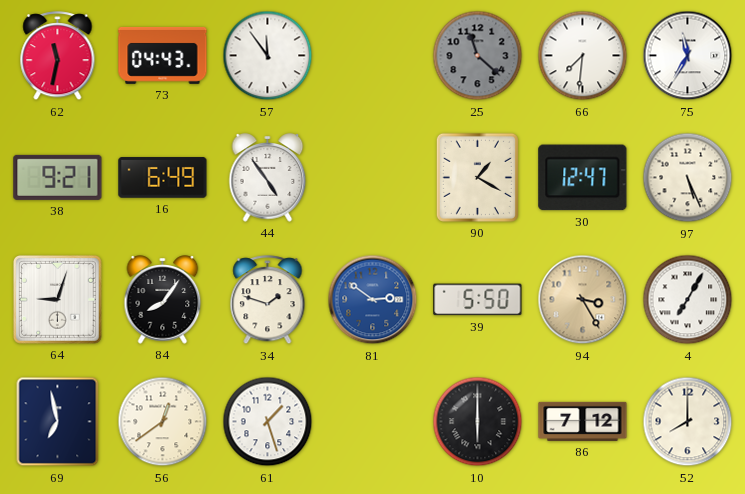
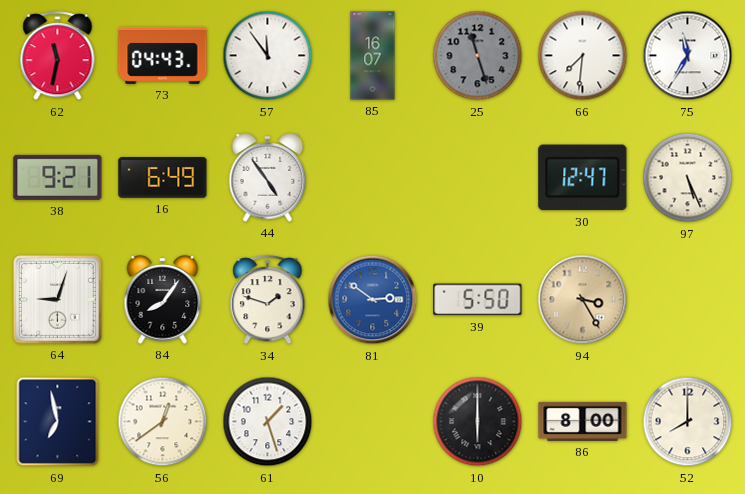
85: none -> 16:07 (373, 56)
25: 11:22 -> 11:27 (478, 56)
90: 1:20 -> none (477, 177)
4: 7:05 -> none (688, 300)
86: 7:12 -> 8:00 (583, 421)
